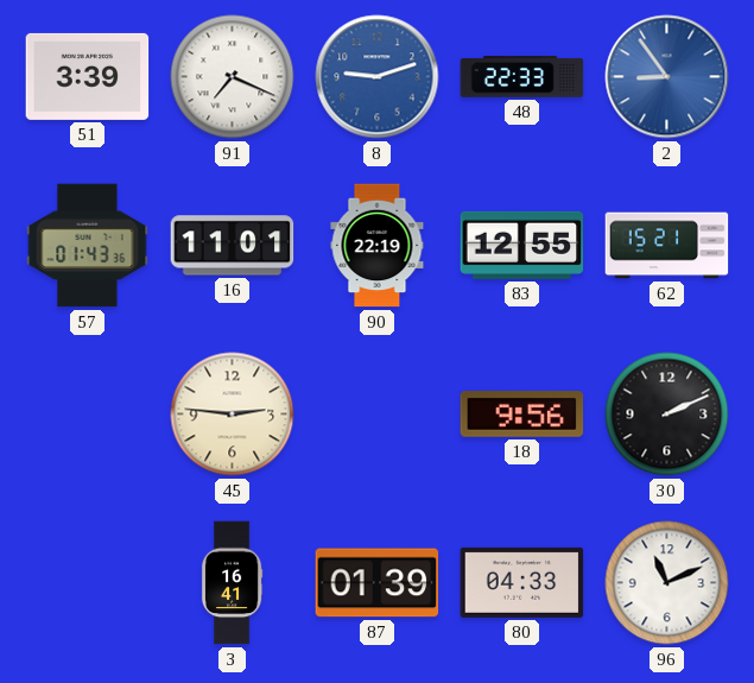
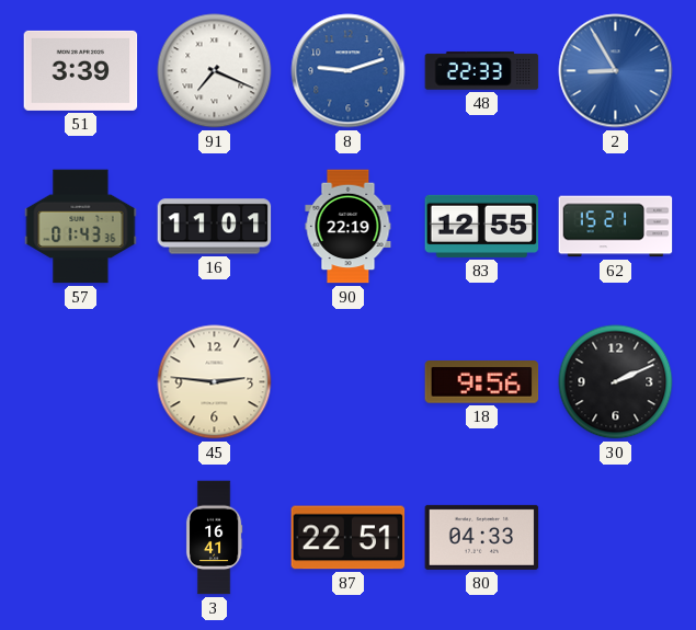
2: 8:54 -> 8:55 (616, 71)
87: 01:39 -> 22:51 (349, 538)
96: 11:11 -> none (667, 583)
